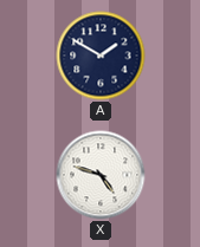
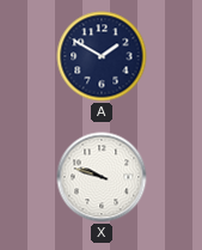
X: 4:48 -> 9:48 (102, 177)
